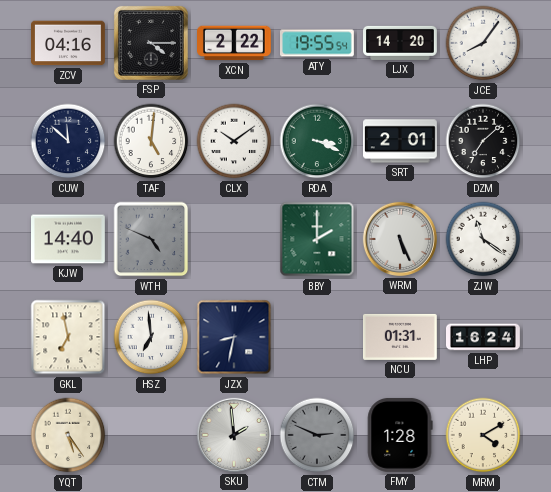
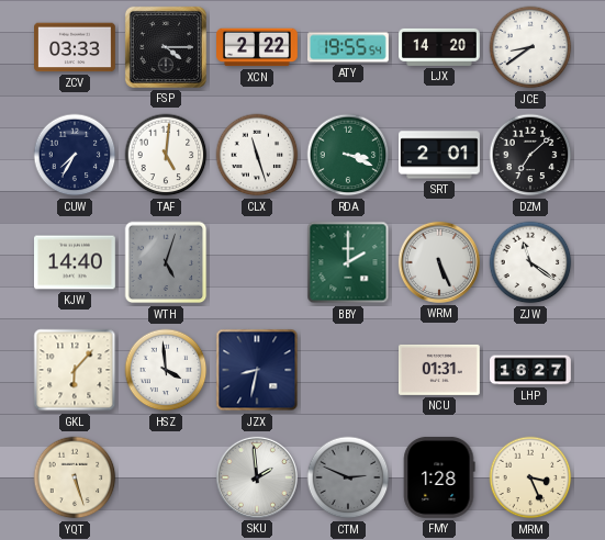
ZCV: 04:16 -> 03:33 (76, 47)
JCE: 8:06 -> 8:39 (530, 47)
CUW: 11:52 -> 7:35 (75, 155)
CLX: 10:09 -> 11:27 (257, 155)
WTH: 4:49 -> 5:03 (166, 262)
GKL: 6:58 -> 6:07 (75, 370)
HSZ: 6:59 -> 3:59 (166, 370)
LHP: 16:24 -> 16:27 (531, 370)
YQT: 5:24 -> 5:27 (75, 477)
MRM: 4:10 -> 3:26 (530, 477)
